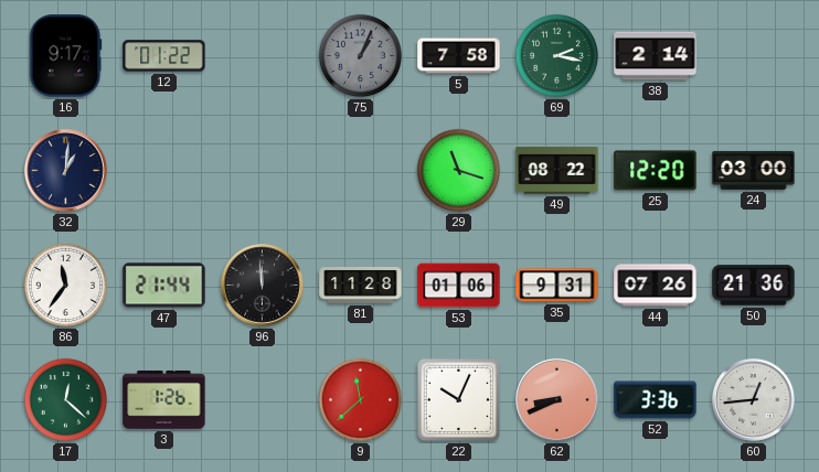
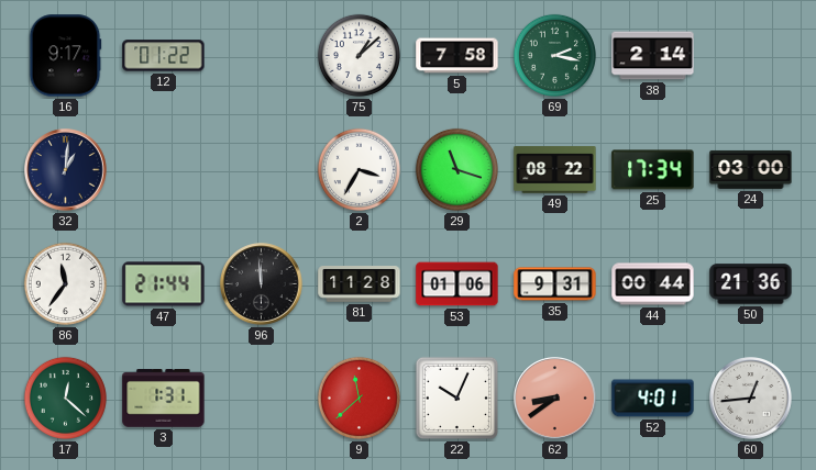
75: 1:04 -> 1:08 (359, 55)
75 dial: grey -> white (359, 55)
2: none -> 3:35 (359, 169)
25: 12:20 -> 17:34 (653, 170)
44: 07:26 -> 00:44 (653, 284)
3: 1:26 -> 1:31 (164, 399)
62: 8:41 -> 8:39 (555, 399)
52: 3:36 -> 4:01 (653, 399)
